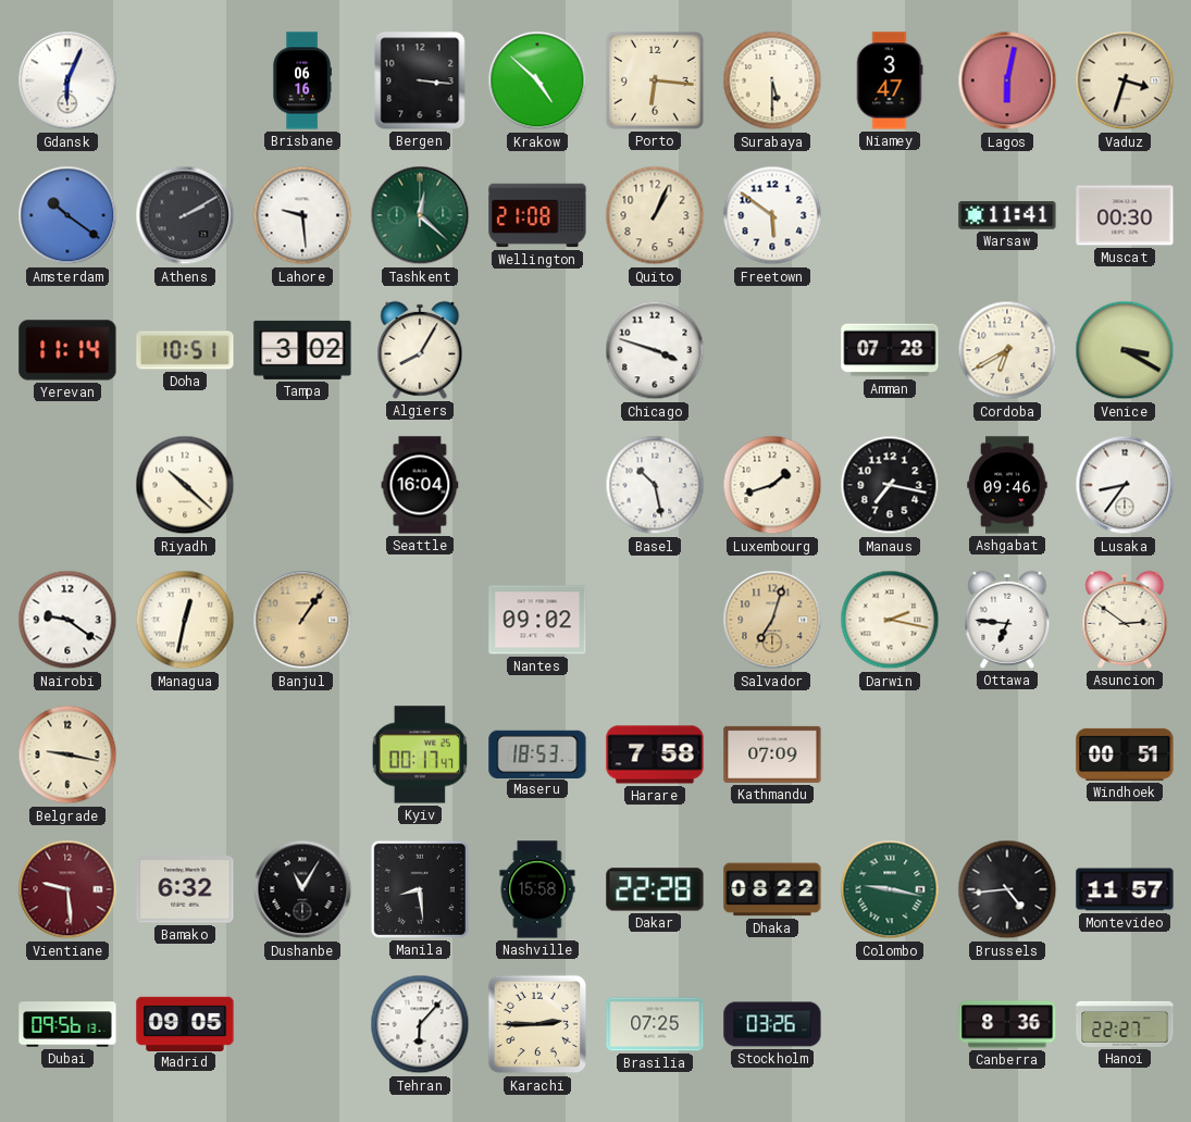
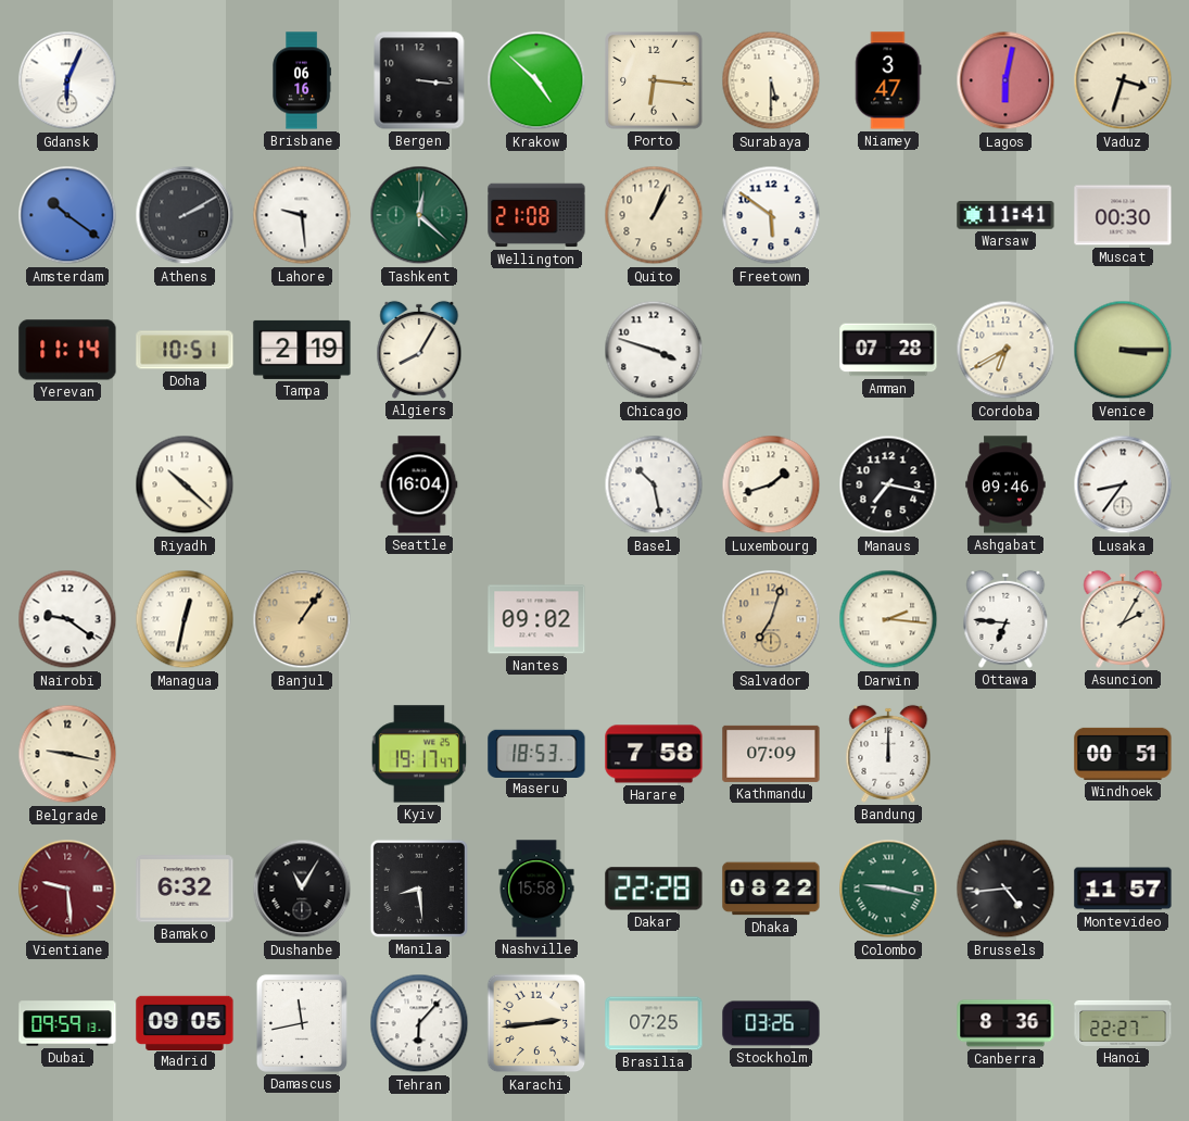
Tampa: 3:02 -> 2:19 (302, 350)
Venice: 3:20 -> 3:15 (1123, 350)
Darwin: 2:17 -> 2:16 (888, 619)
Asuncion: 2:51 -> 2:05 (1123, 619)
Kyiv: 00:17 -> 19:17 (418, 754)
Bandung: none -> 12:00 (888, 754)
Dubai: 09:56 -> 09:59 (67, 1023)
Damascus: none -> 11:43 (302, 1023)
Karachi: 2:45 -> 2:44 (536, 1023)
